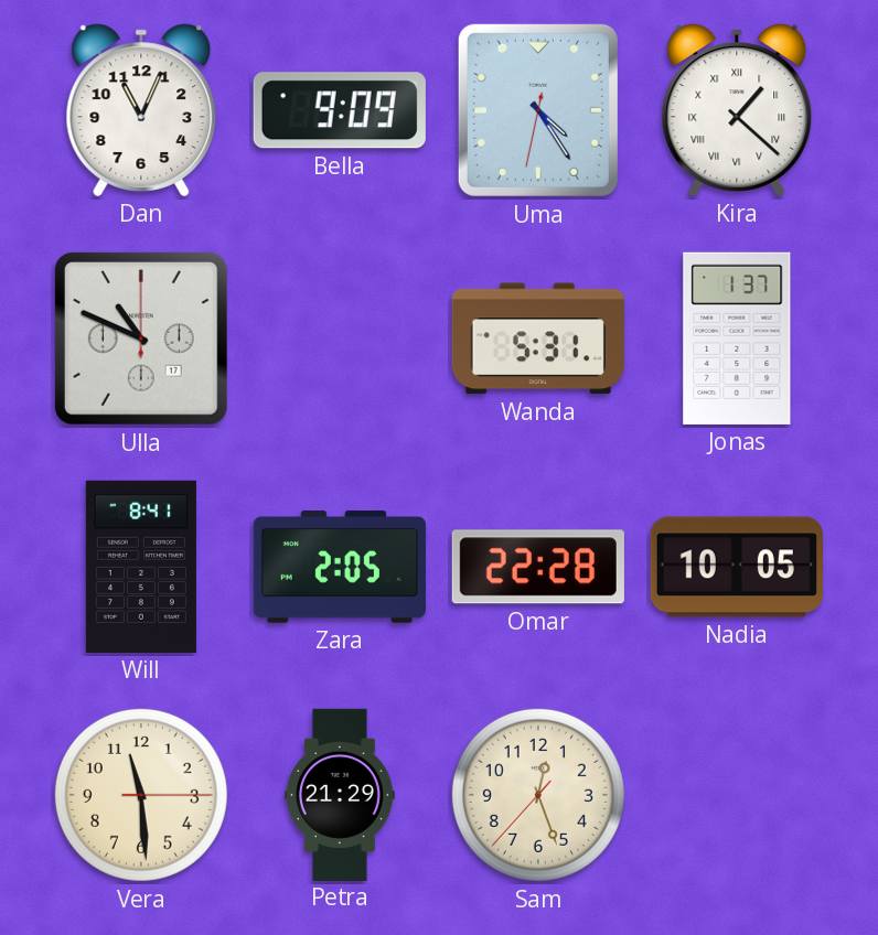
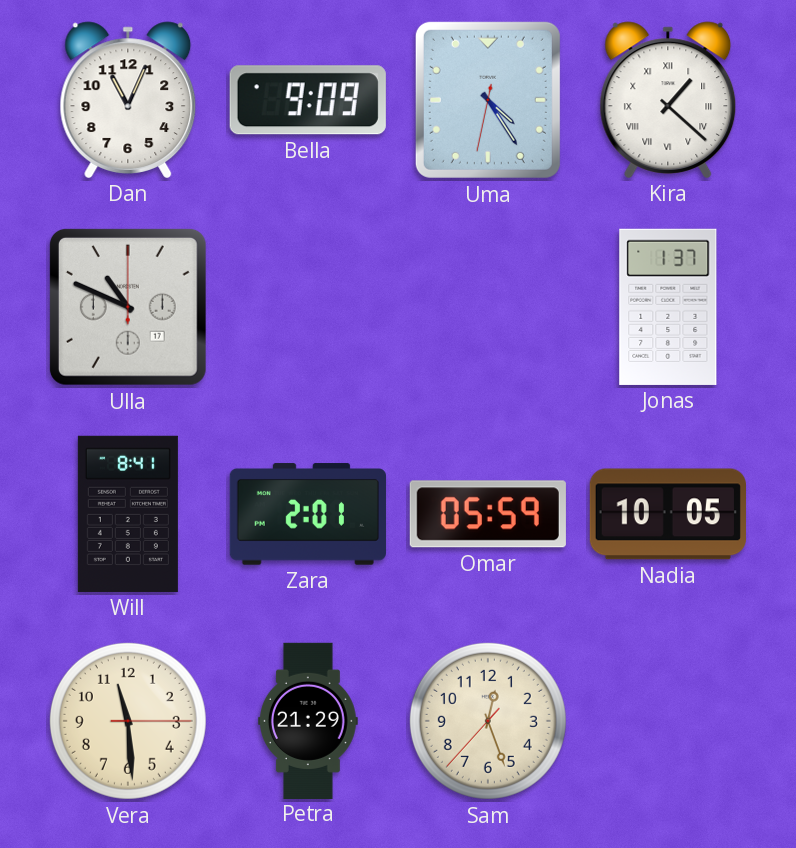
Wanda: 5:31 -> none (538, 338)
Zara: 2:05 -> 2:01 (308, 514)
Omar: 22:28 -> 05:59 (488, 514)
